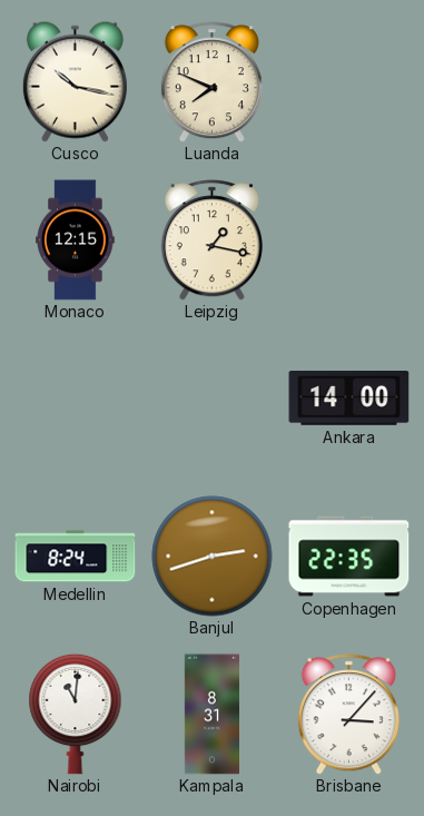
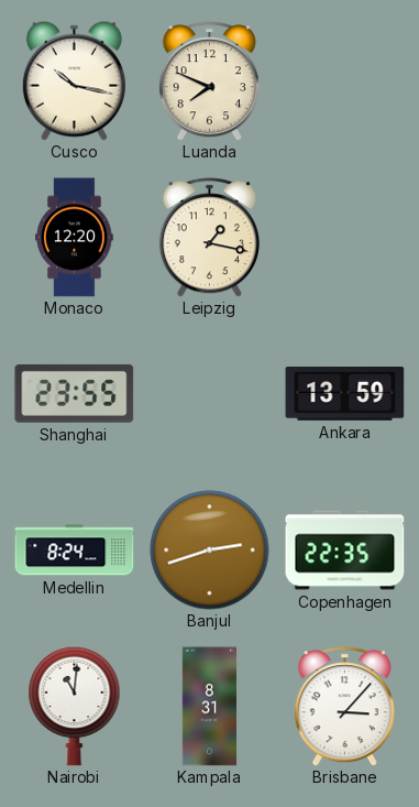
Monaco: 12:15 -> 12:20 (75, 238)
Shanghai: none -> 23:55 (75, 393)
Ankara: 14:00 -> 13:59 (345, 394)
